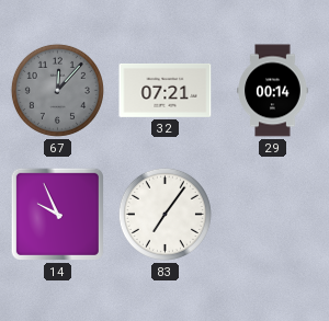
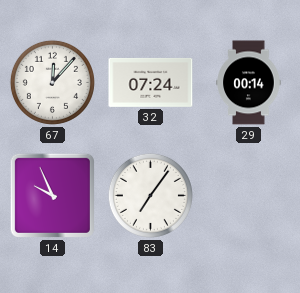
67 dial: grey -> white (52, 82)
32: 07:21 -> 07:24 (151, 82)
